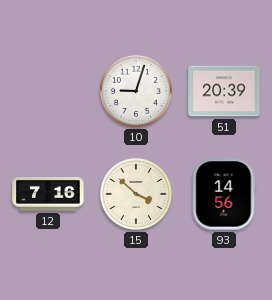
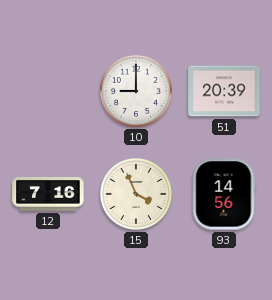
10: 9:03 -> 9:00 (136, 91)
15: 3:52 -> 3:56 (136, 194)
